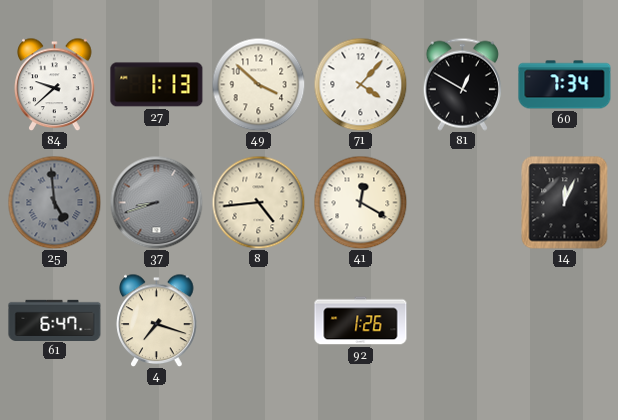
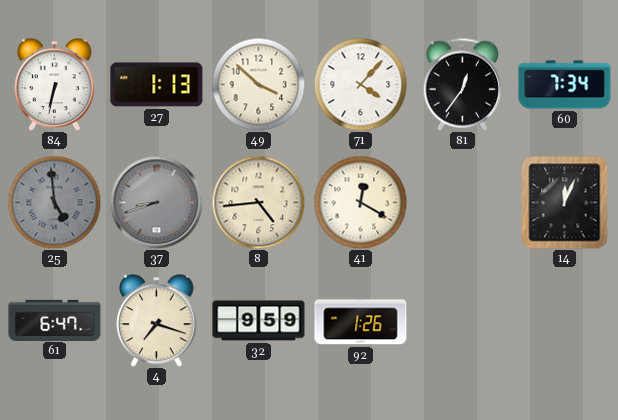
84: 9:38 -> 6:32 (55, 84)
81: 12:50 -> 12:36 (462, 84)
32: none -> 9:59 (259, 321)
